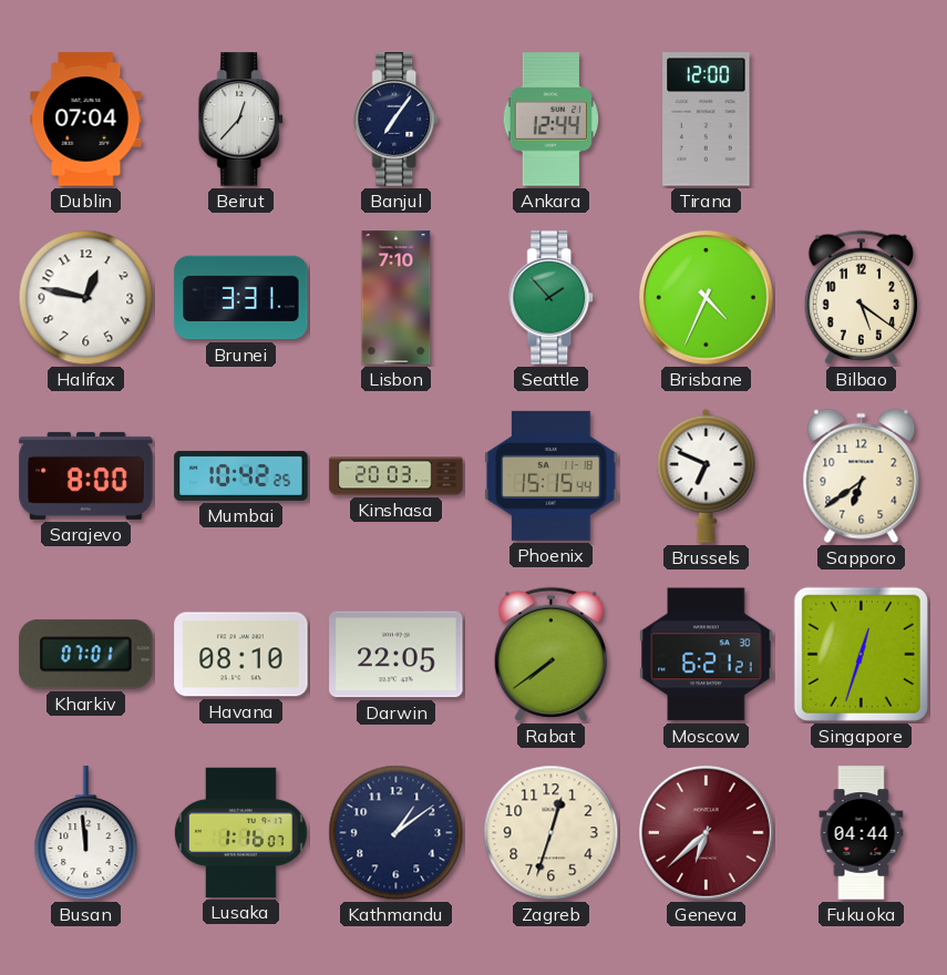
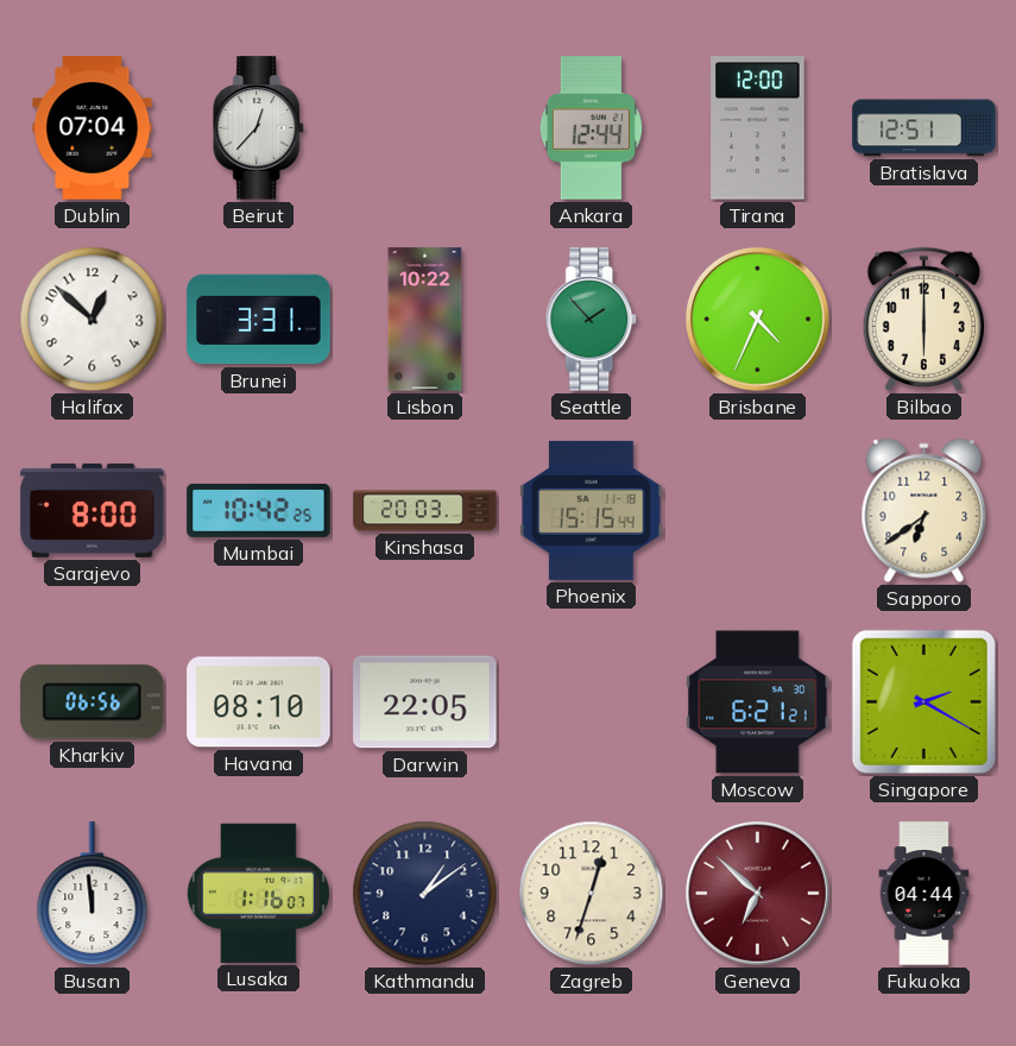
Banjul: 7:06 -> none (397, 120)
Bratislava: none -> 12:51 (925, 128)
Halifax: 12:47 -> 12:52 (93, 320)
Lisbon: 7:10 -> 10:22 (425, 320)
Bilbao: 5:21 -> 6:00 (925, 320)
Brussels: 6:49 -> none (707, 475)
Kharkiv: 07:01 -> 06:56 (93, 702)
Rabat: 7:39 -> none (552, 655)
Singapore: 12:33 -> 2:20 (923, 701)
Geneva: 6:38 -> 6:52 (758, 894)
